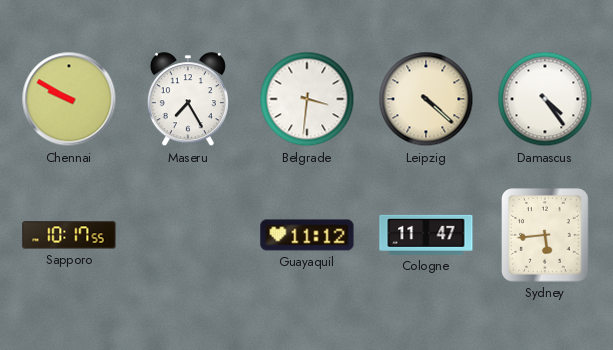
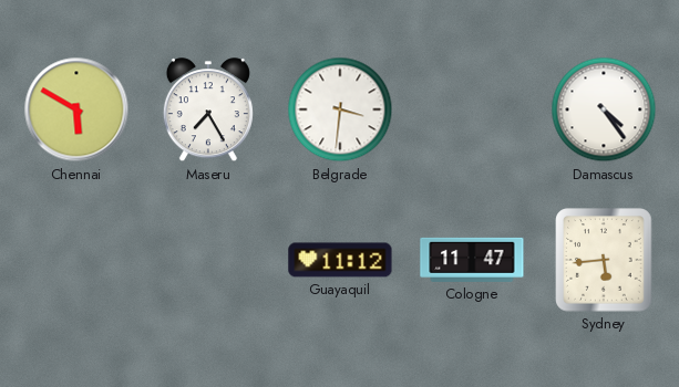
Chennai: 9:50 -> 5:50 (76, 109)
Leipzig: 4:22 -> none (426, 99)
Sapporo: 10:17 -> none (69, 235)
